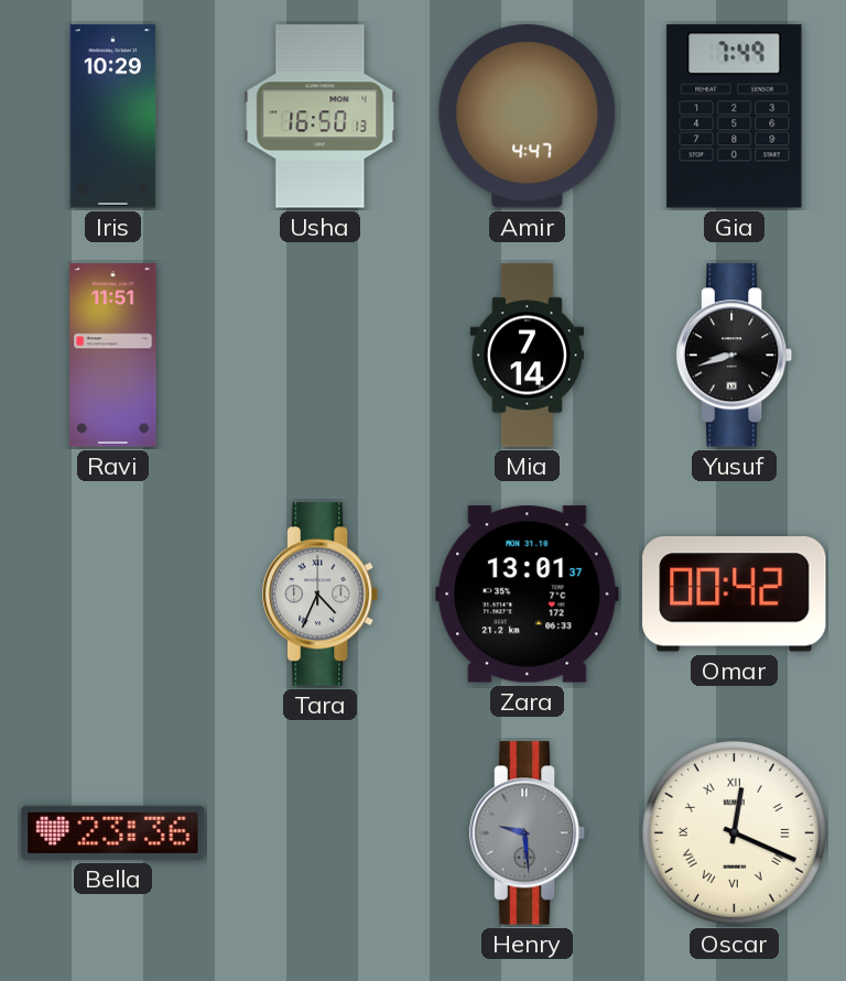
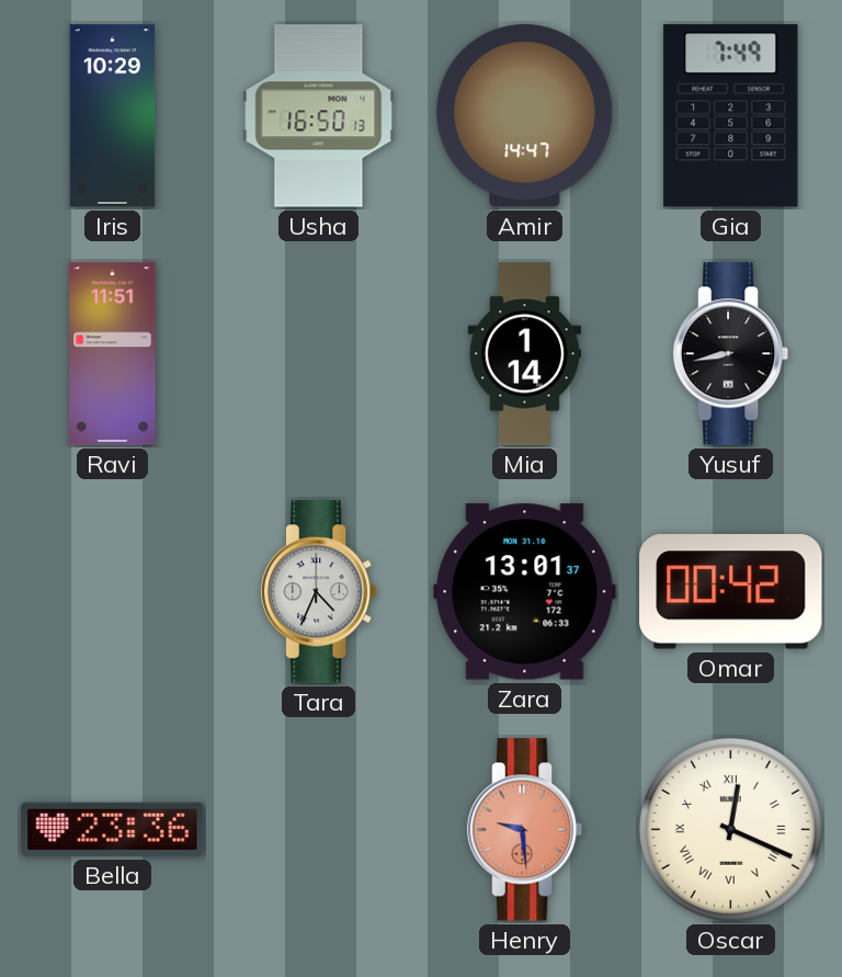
Amir: 4:47 -> 14:47 (525, 116)
Mia: 7:14 -> 1:14 (524, 354)
Yusuf: 8:42 -> 8:43 (731, 354)
Henry dial: grey -> salmon (525, 830)
